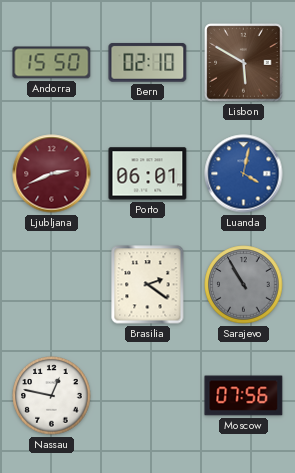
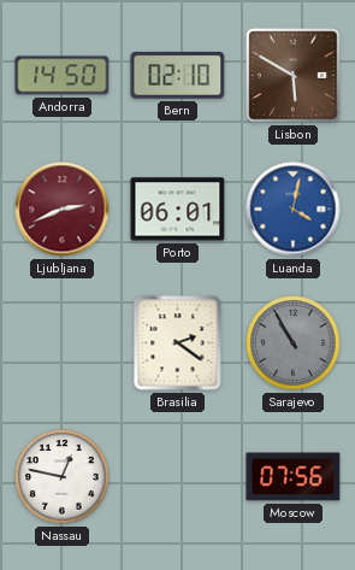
Andorra: 15:50 -> 14:50 (63, 76)
